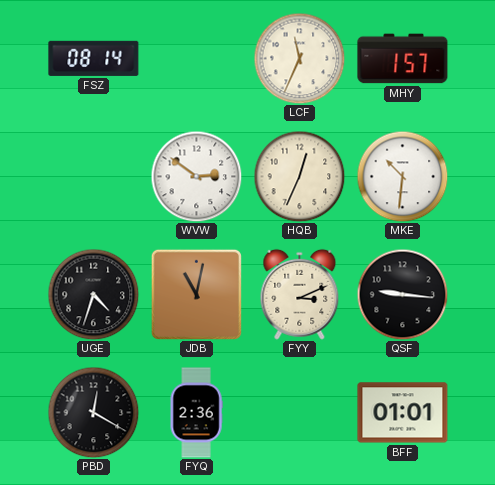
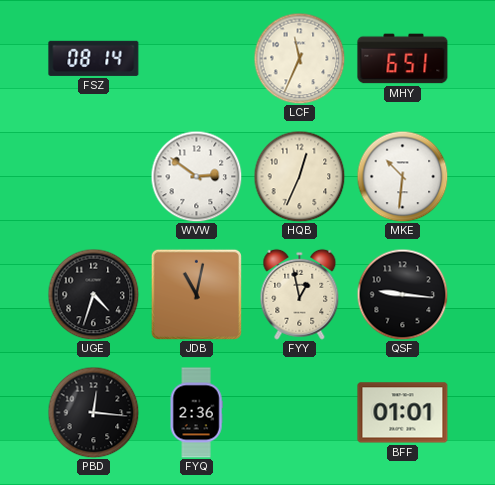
MHY: 1:57 -> 6:51 (403, 59)
FYY: 3:11 -> 12:58 (300, 294)
PBD: 12:20 -> 12:16 (93, 412)
